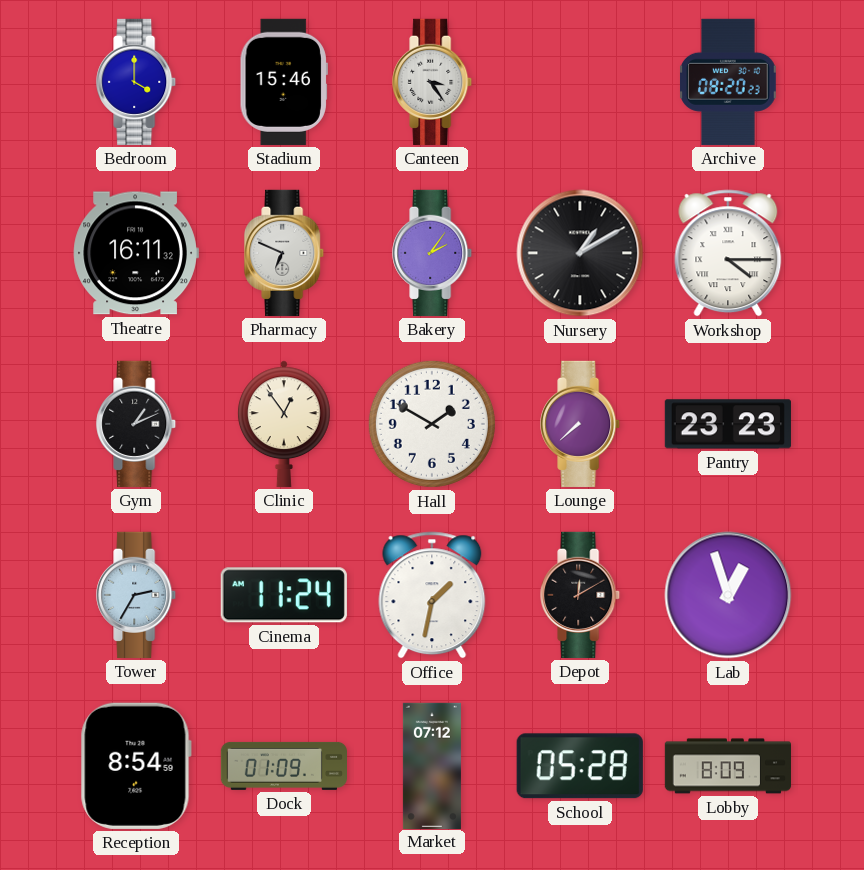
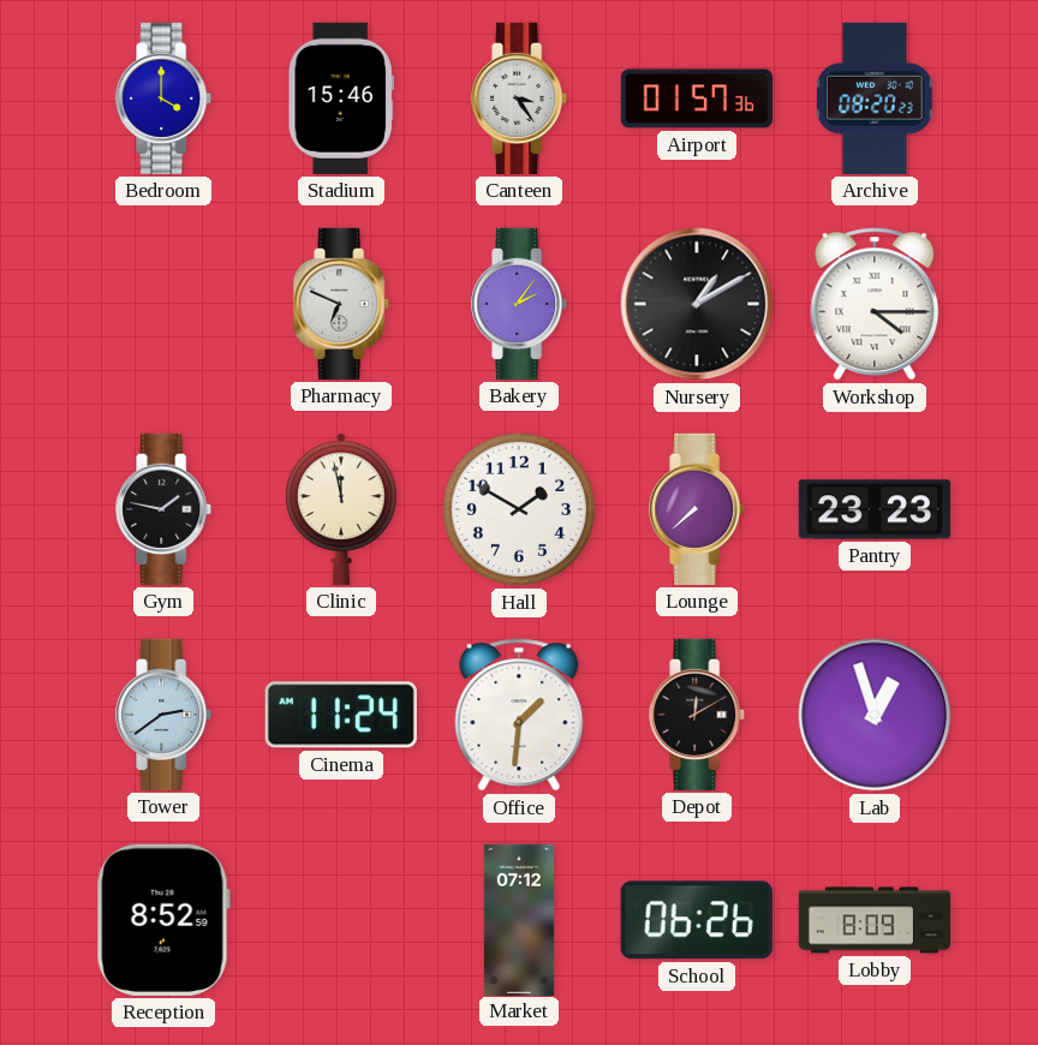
Airport: none -> 01:57 (697, 98)
Theatre: 16:11 -> none (136, 253)
Gym: 1:11 -> 1:47 (165, 509)
Clinic: 12:54 -> 11:58 (342, 509)
Tower: 2:35 -> 2:39 (165, 715)
Office: 1:32 -> 1:31 (519, 715)
Reception: 8:54 -> 8:52 (163, 920)
Dock: 01:09 -> none (283, 766)
School: 05:28 -> 06:26 (697, 920)
